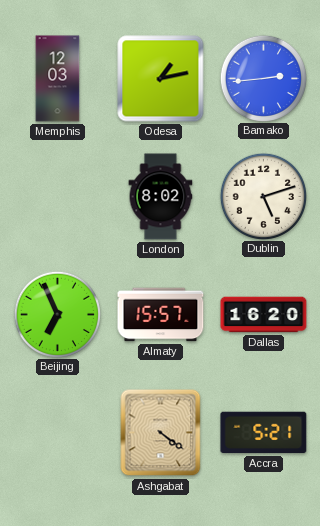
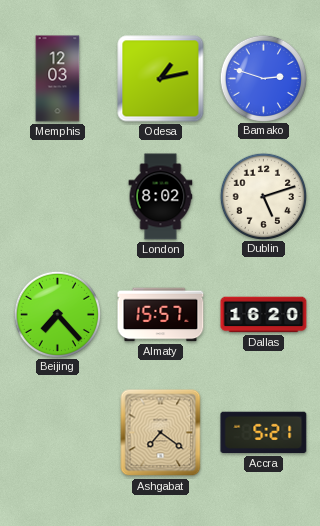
Bamako: 2:44 -> 2:48 (263, 78)
Beijing: 6:56 -> 7:23 (57, 314)
Ashgabat: 4:21 -> 7:21 (161, 433)
